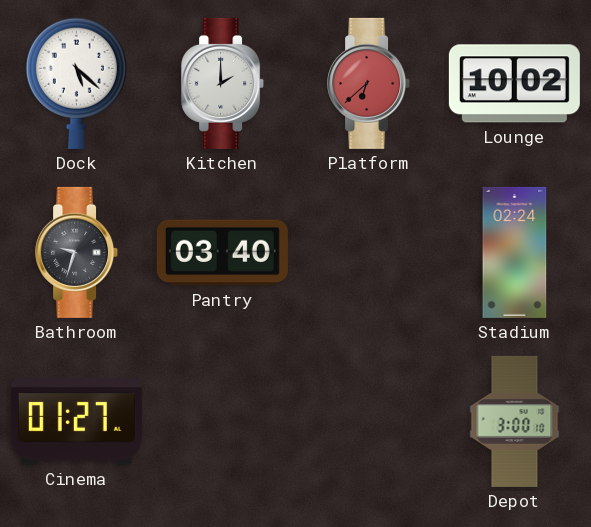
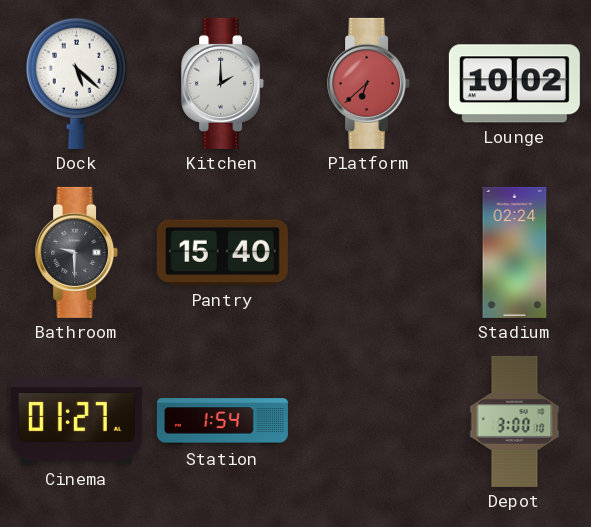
Bathroom: 9:33 -> 9:30 (77, 252)
Pantry: 03:40 -> 15:40 (222, 253)
Station: none -> 1:54 (222, 422)
